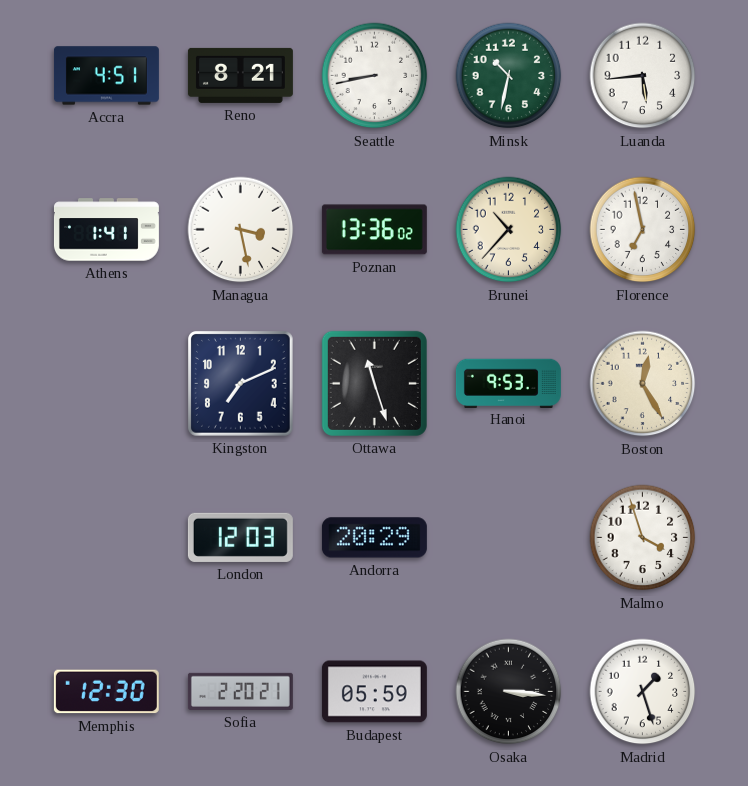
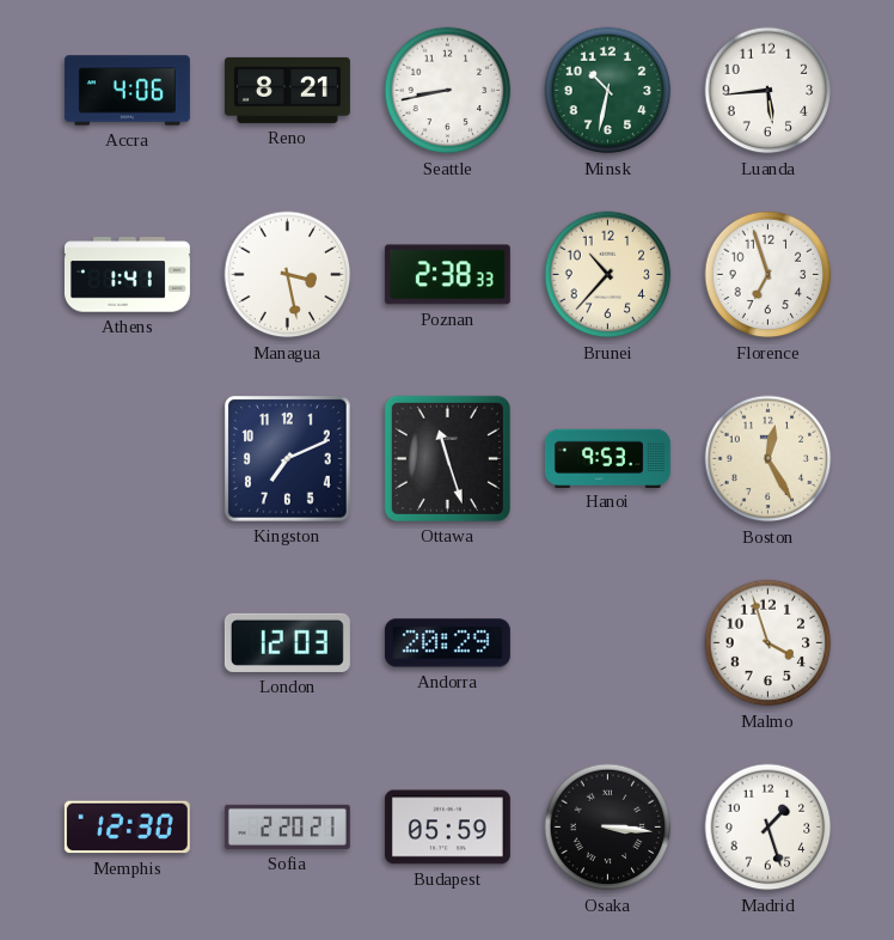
Accra: 4:51 -> 4:06 (127, 91)
Poznan: 13:36 -> 2:38 (447, 275)
Florence: 6:58 -> 6:57 (769, 275)
